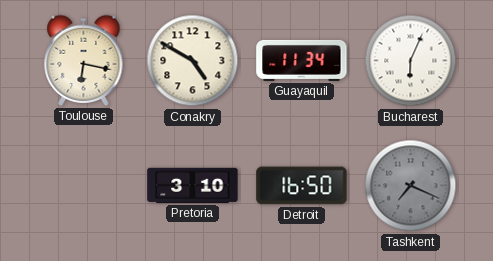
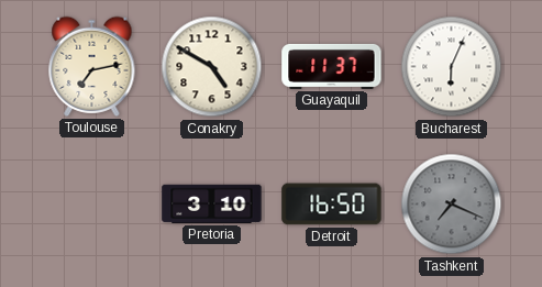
Toulouse: 6:17 -> 7:13 (92, 66)
Guayaquil: 11:34 -> 11:37 (332, 66)
